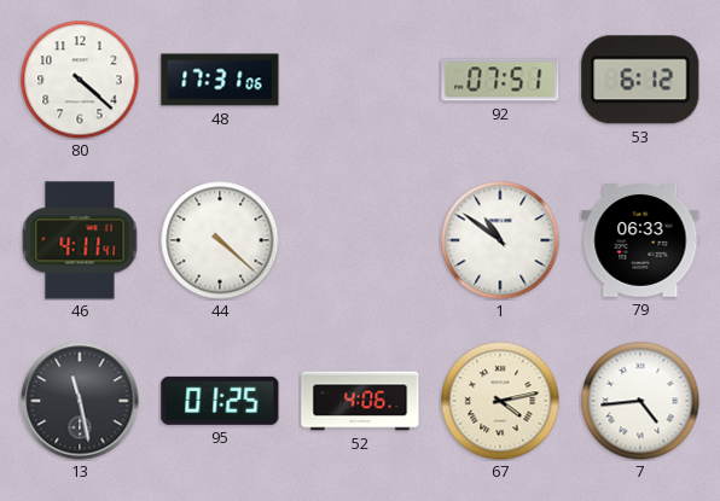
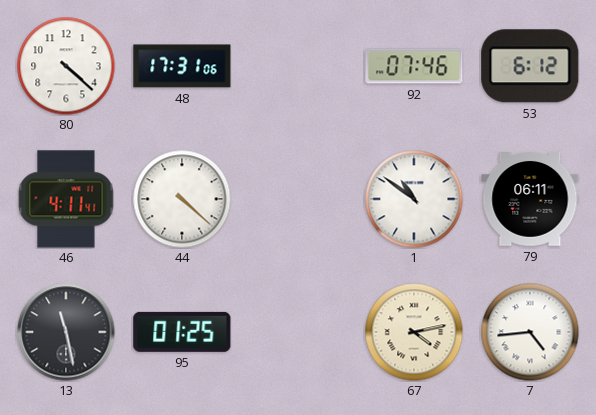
92: 07:51 -> 07:46 (414, 66)
79: 06:33 -> 06:11 (530, 200)
52: 4:06 -> none (360, 401)
